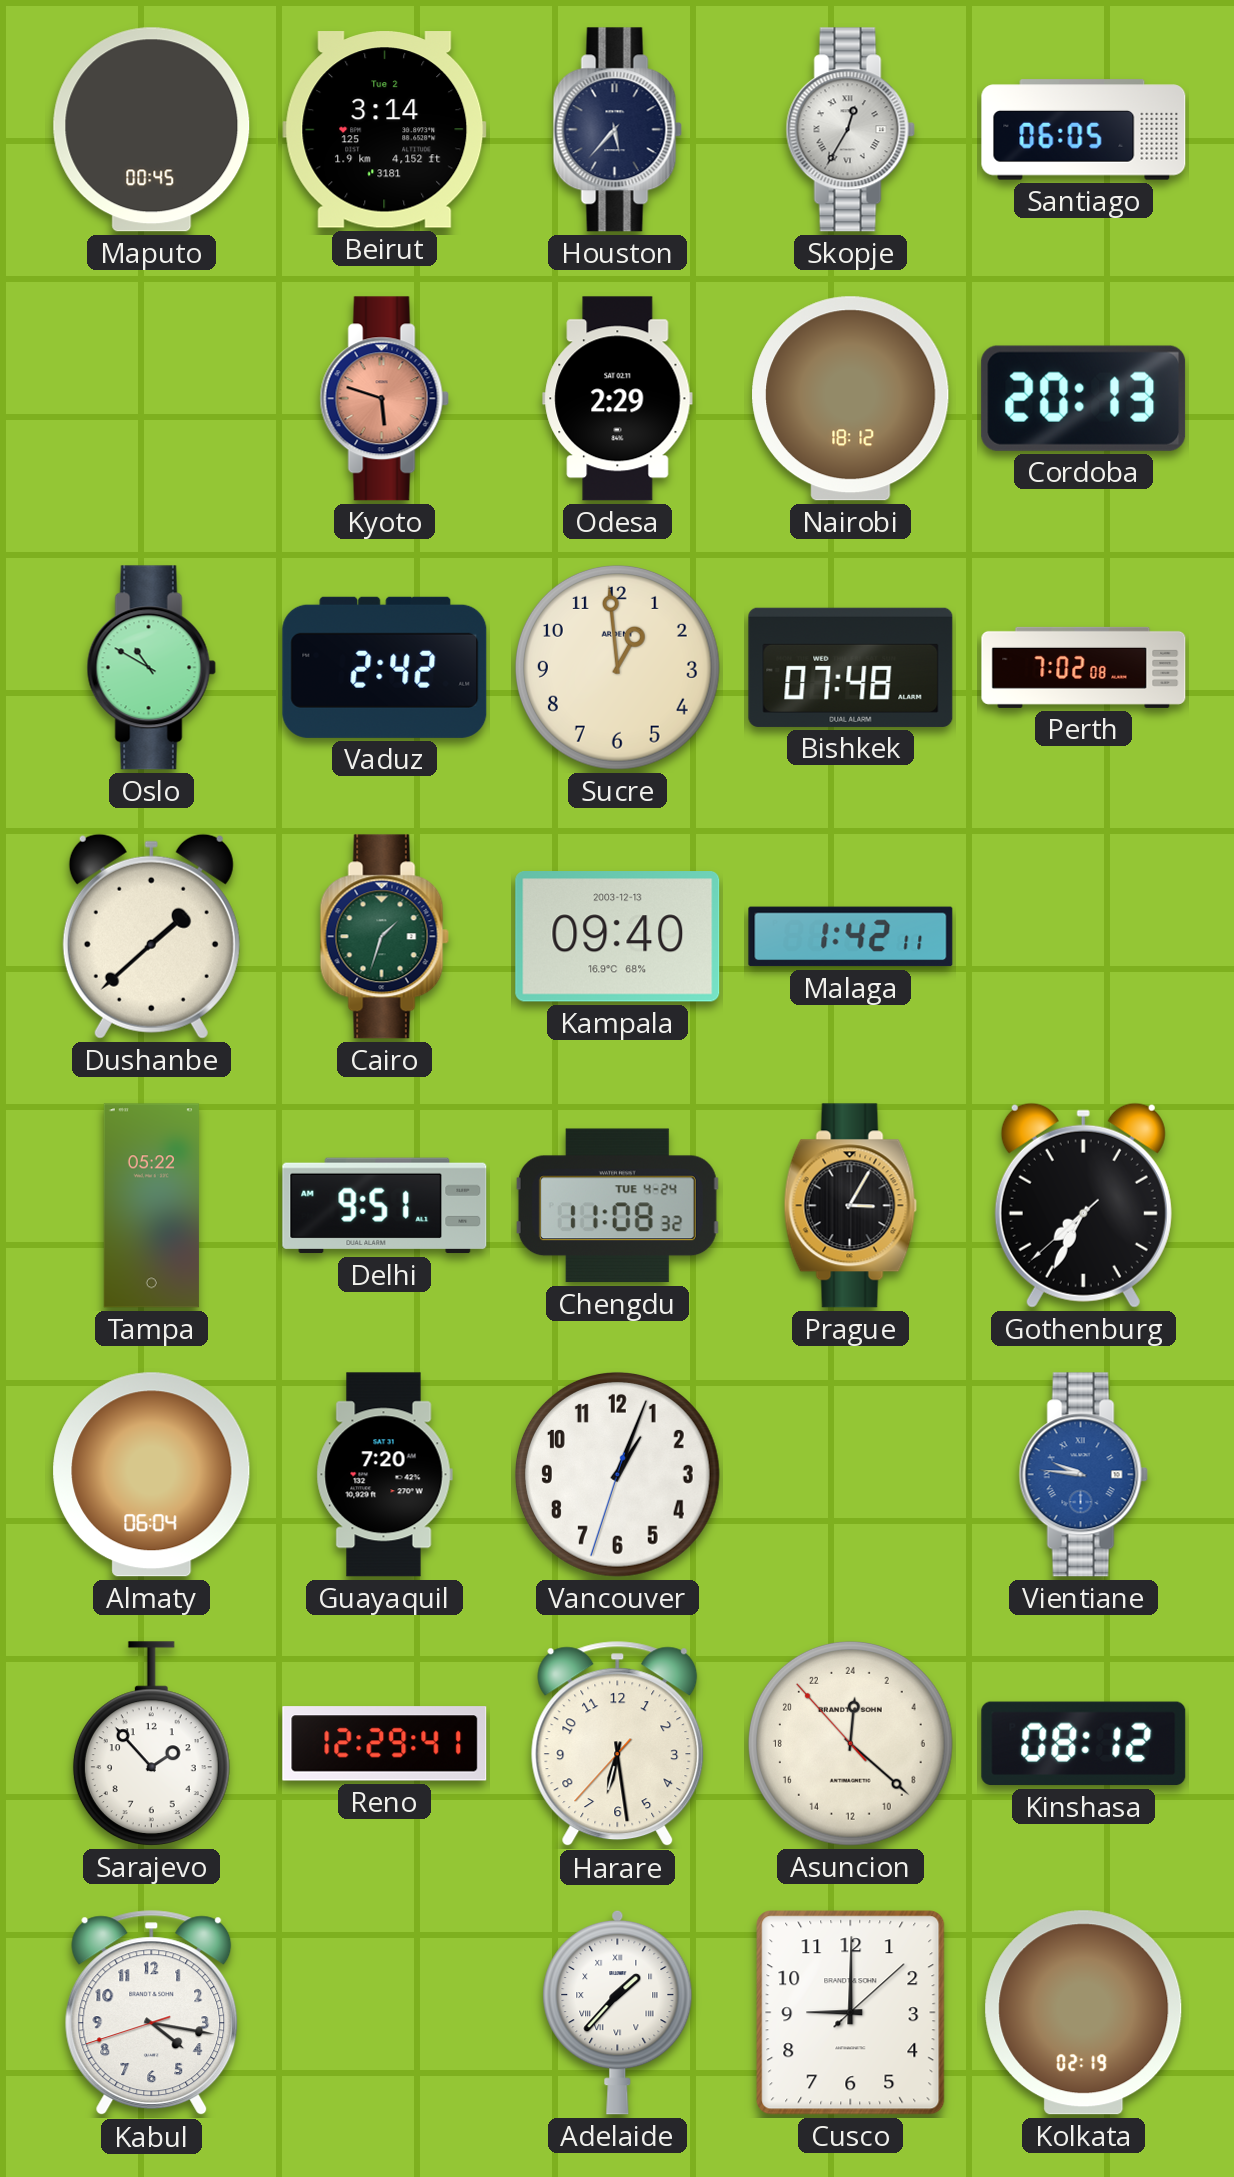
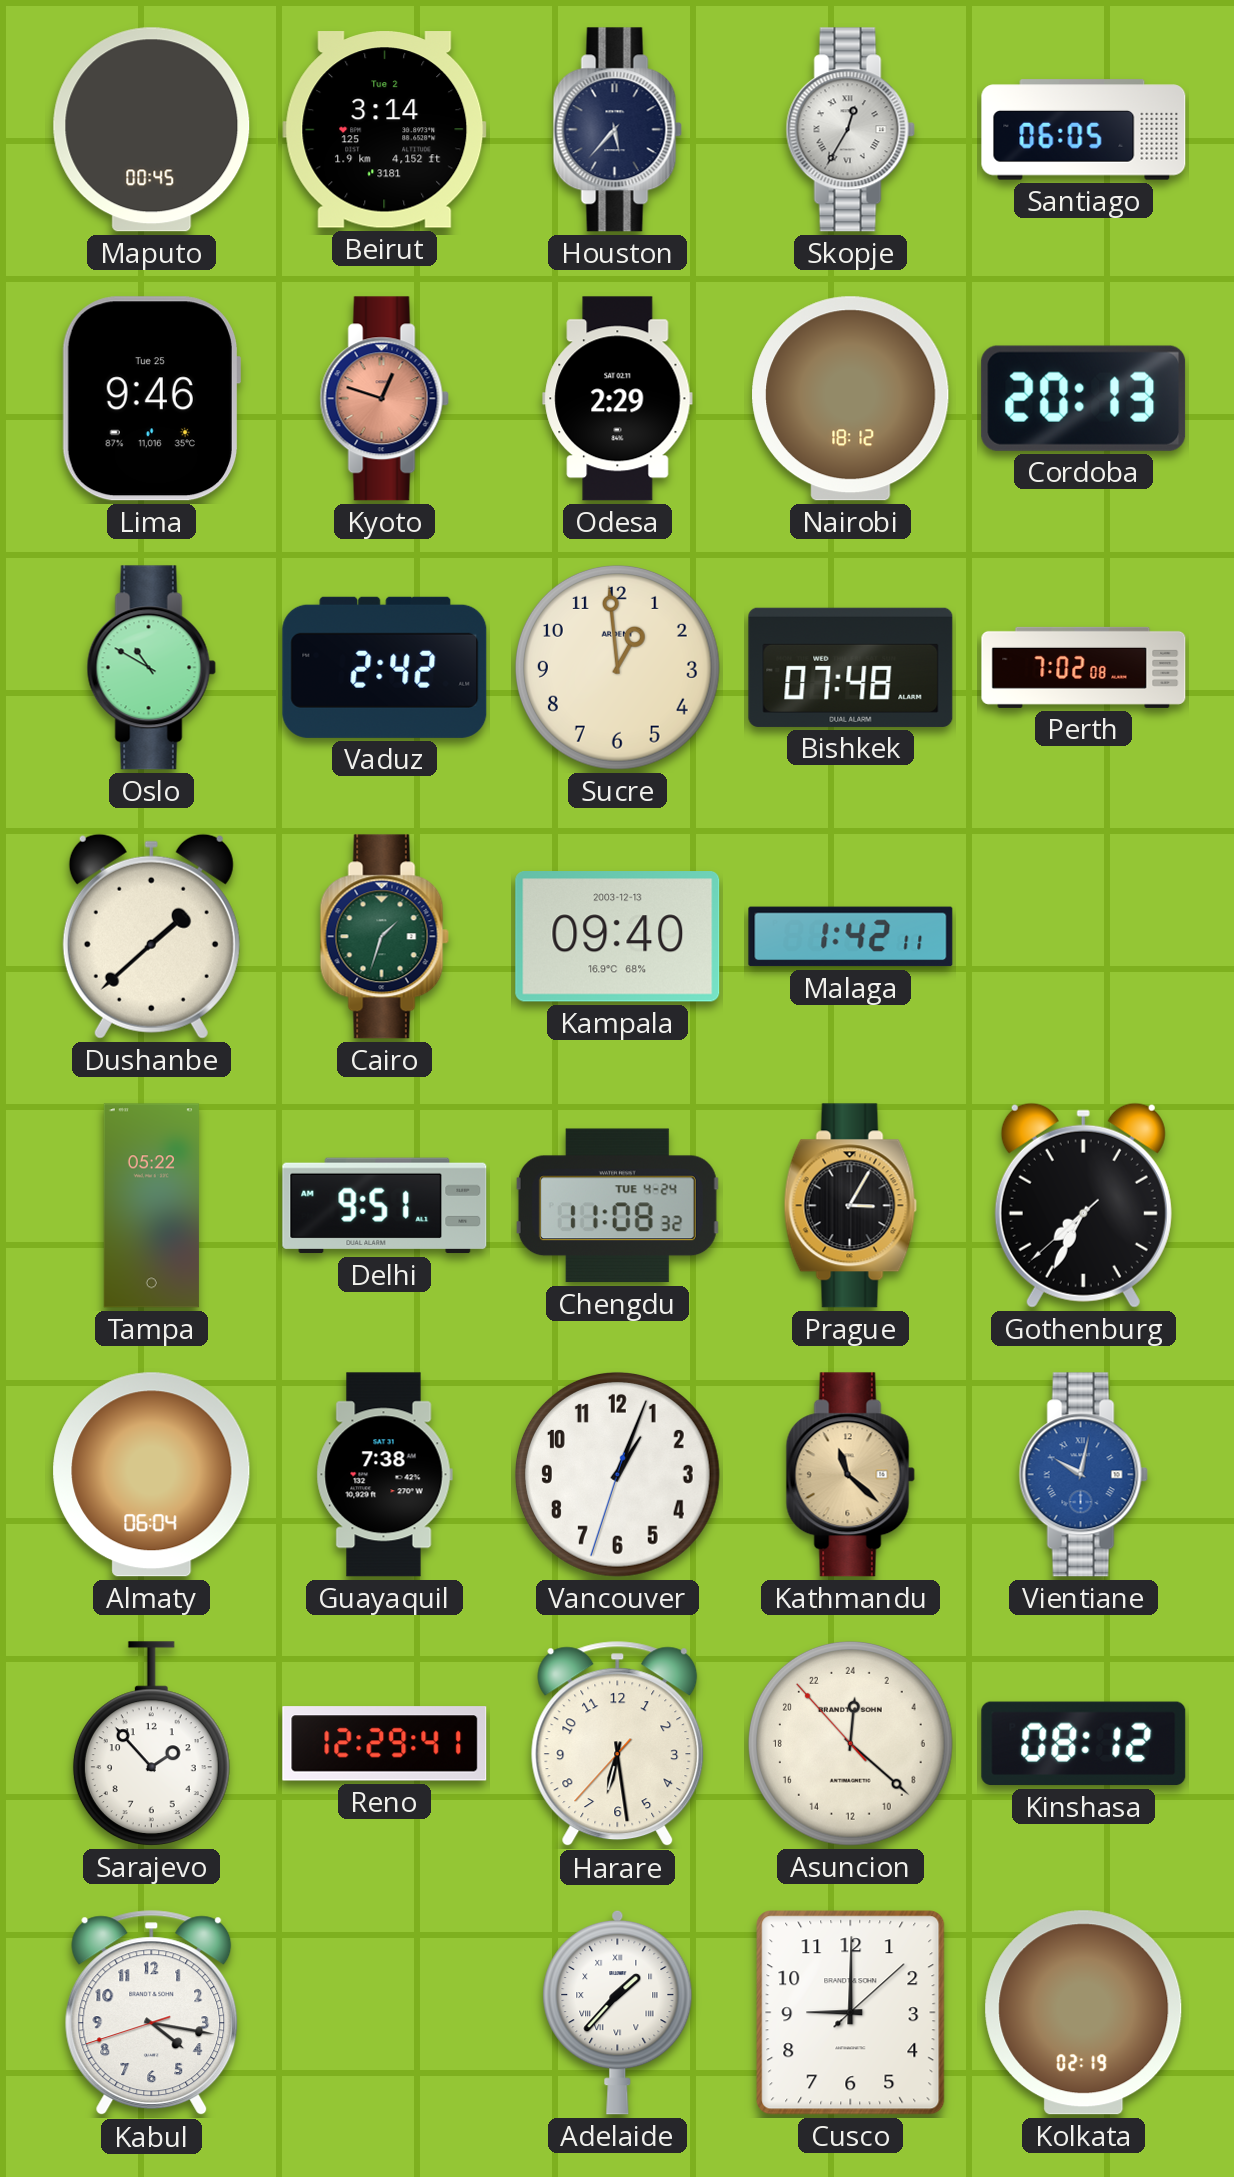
Lima: none -> 9:46 (150, 399)
Kyoto: 5:48 -> 12:48 (384, 399)
Guayaquil: 7:20 -> 7:38 (384, 1475)
Kathmandu: none -> 11:22 (850, 1475)
Vientiane: 9:46 -> 10:02 (1083, 1475)
